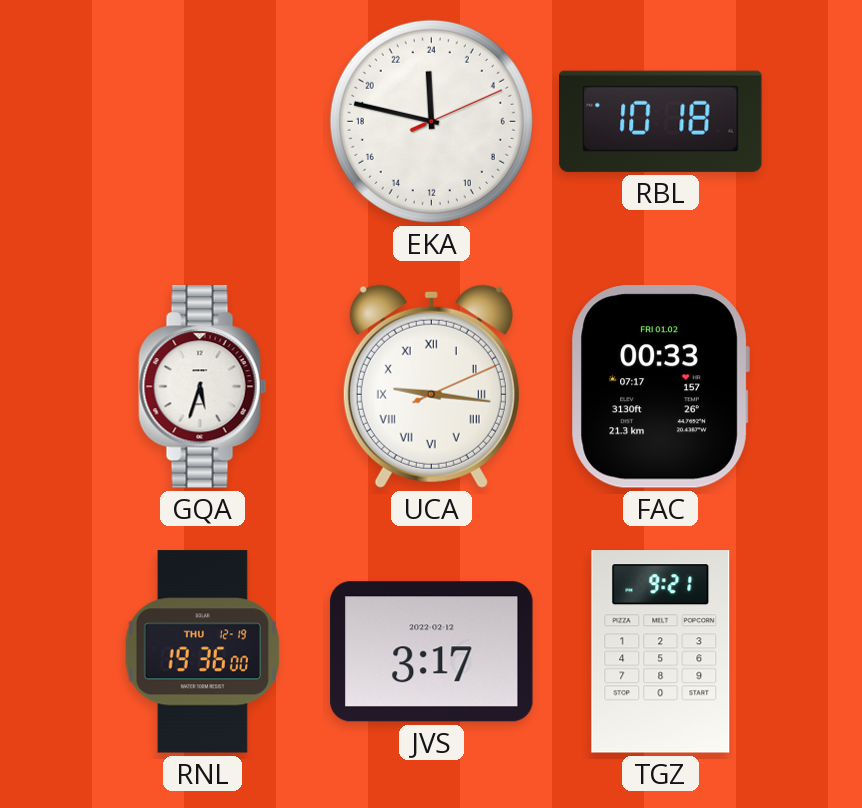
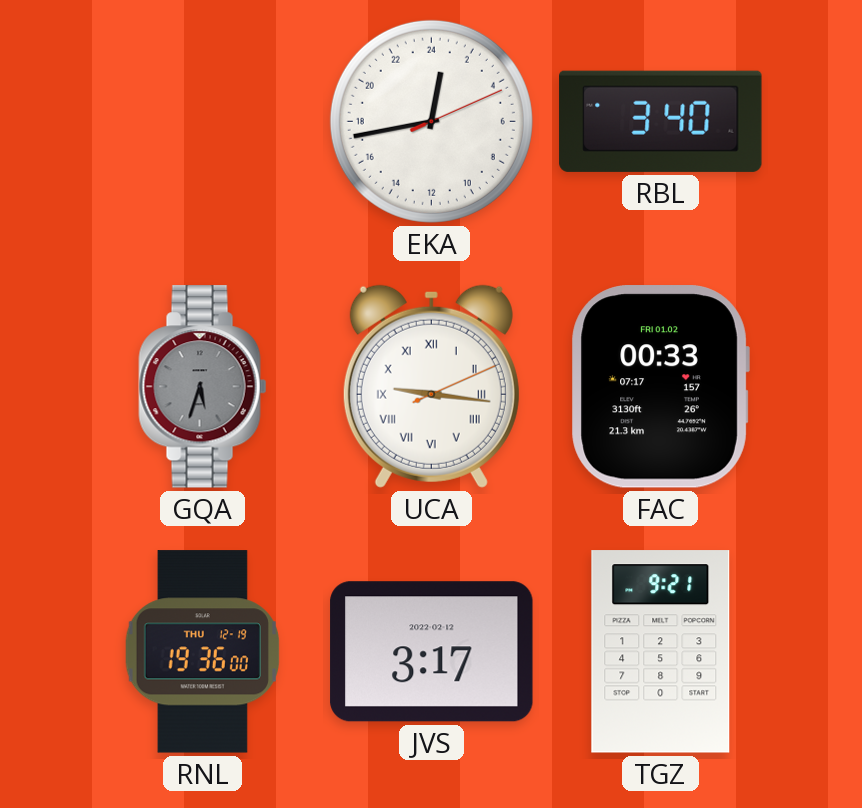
EKA: 23:47 -> 0:43 (431, 121)
RBL: 10:18 -> 3:40 (661, 121)
GQA dial: white -> grey (203, 387)
